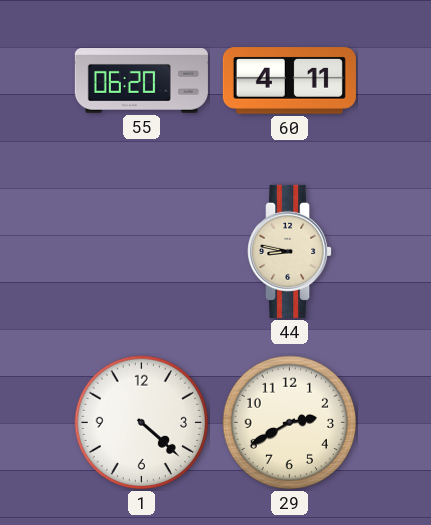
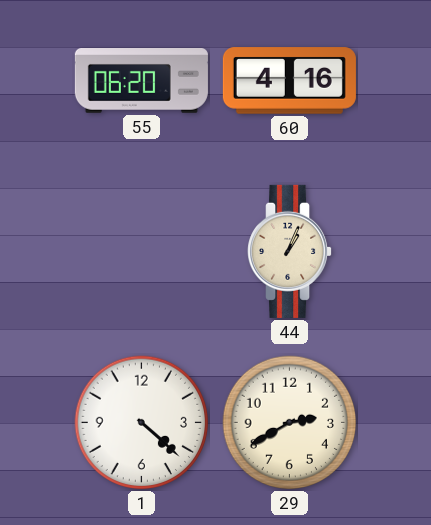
60: 4:11 -> 4:16 (289, 81)
44: 8:47 -> 1:04 (290, 251)
